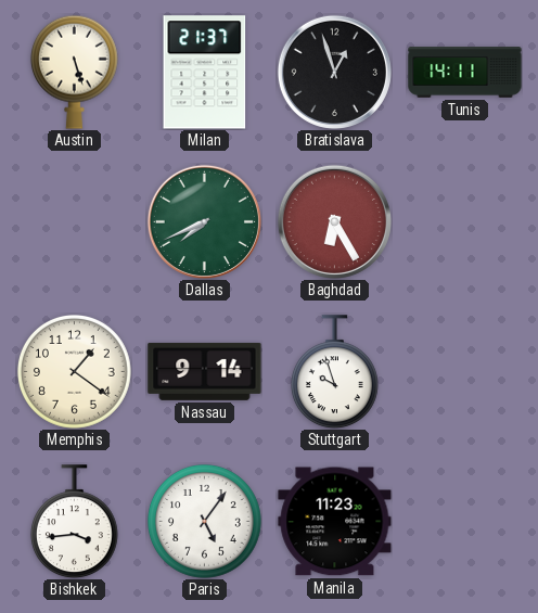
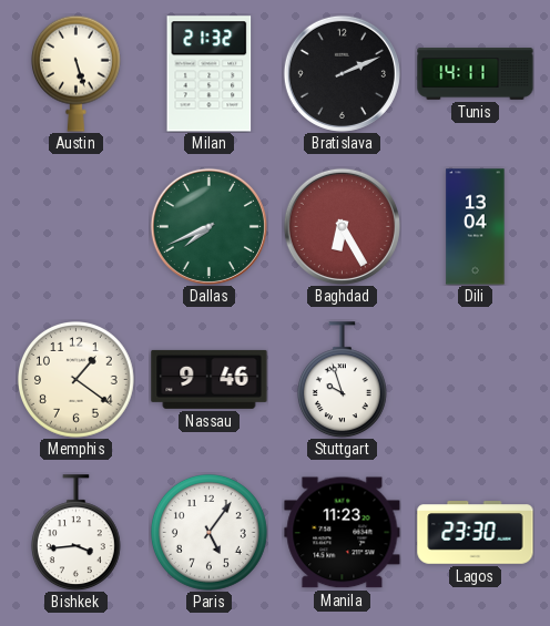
Milan: 21:37 -> 21:32 (210, 74)
Bratislava: 12:57 -> 2:11 (342, 73)
Dili: none -> 13:04 (476, 227)
Nassau: 9:14 -> 9:46 (210, 379)
Lagos: none -> 23:30 (476, 533)
